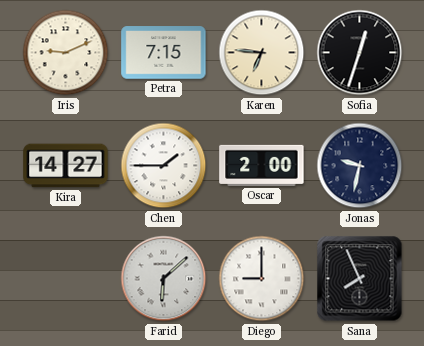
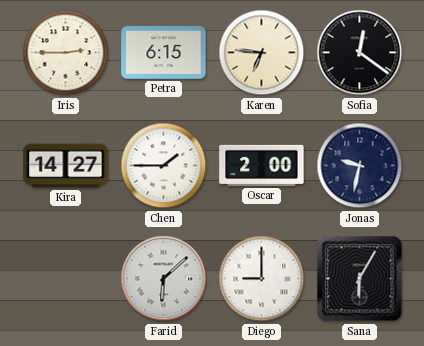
Iris: 9:11 -> 2:45 (66, 53)
Petra: 7:15 -> 6:15 (164, 53)
Sofia: 12:33 -> 12:21 (360, 53)
Sana: 7:56 -> 6:05 (360, 279)
